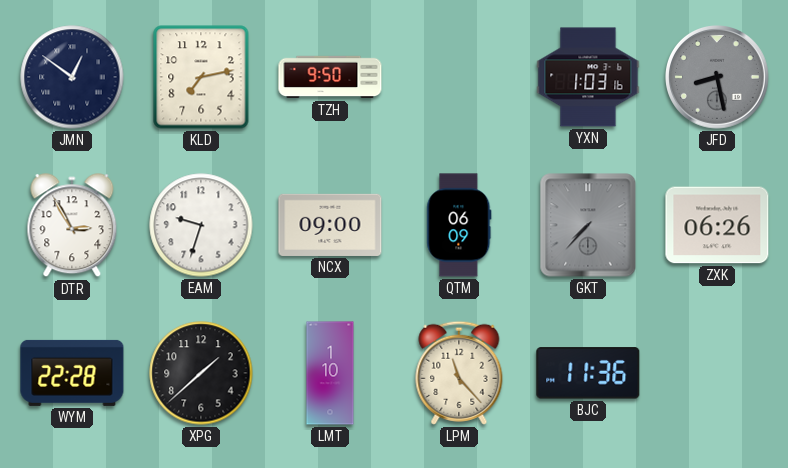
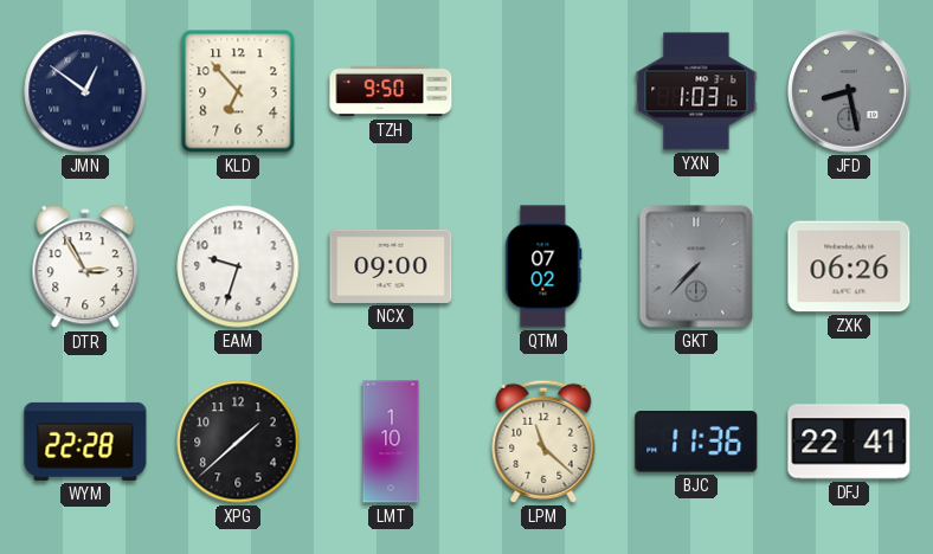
KLD: 7:13 -> 6:53 (238, 91)
QTM: 06:09 -> 07:02 (543, 266)
LPM: 11:23 -> 11:22 (543, 442)
DFJ: none -> 22:41 (849, 442)
